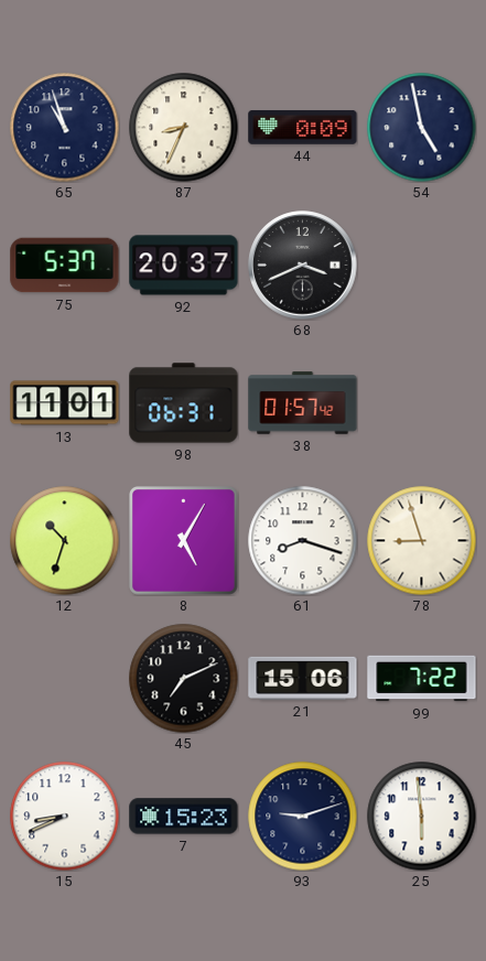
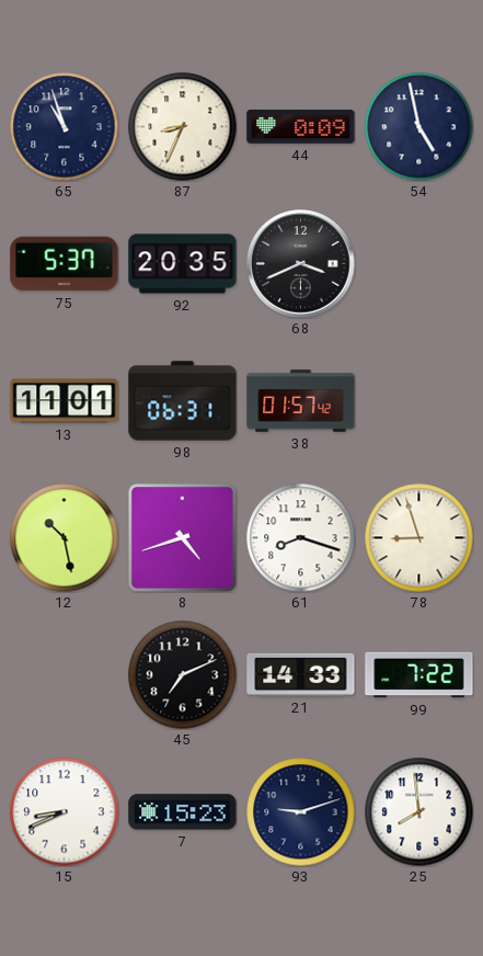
92: 20:37 -> 20:35 (183, 264)
12: 10:33 -> 10:28 (65, 538)
8: 5:05 -> 4:42 (183, 538)
21: 15:06 -> 14:33 (301, 674)
25: 5:59 -> 7:59 (419, 812)
